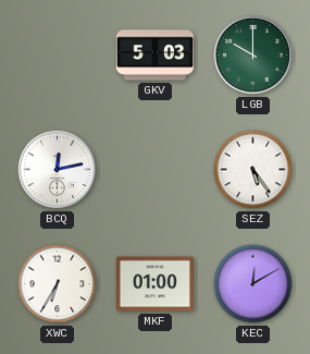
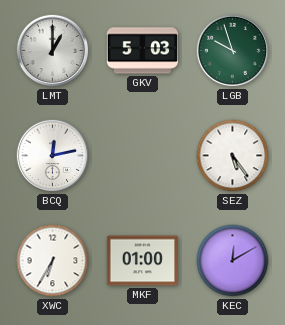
LMT: none -> 1:00 (53, 51)
LGB: 10:00 -> 9:57 (233, 51)
